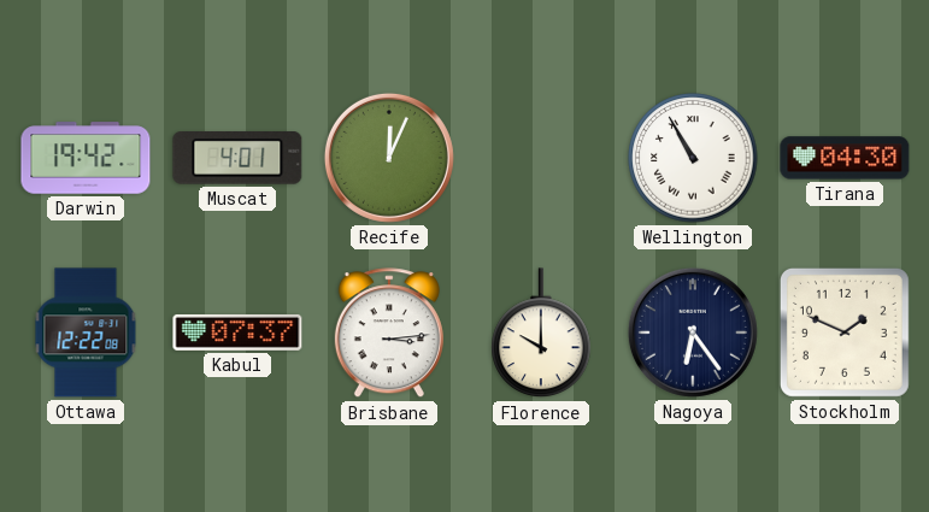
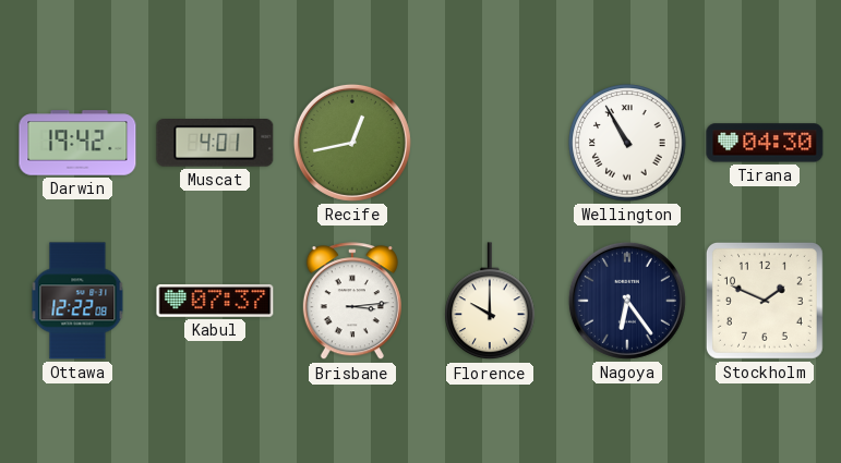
Recife: 12:04 -> 12:43 (352, 143)
